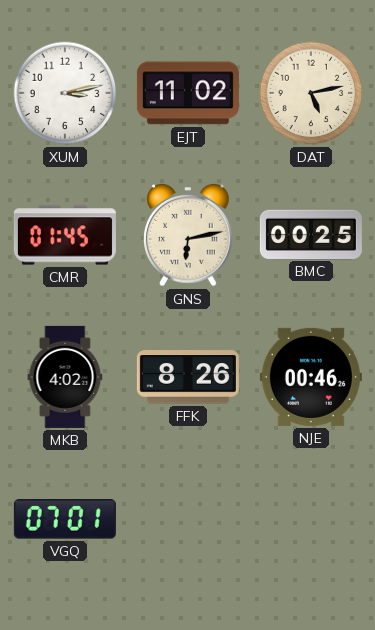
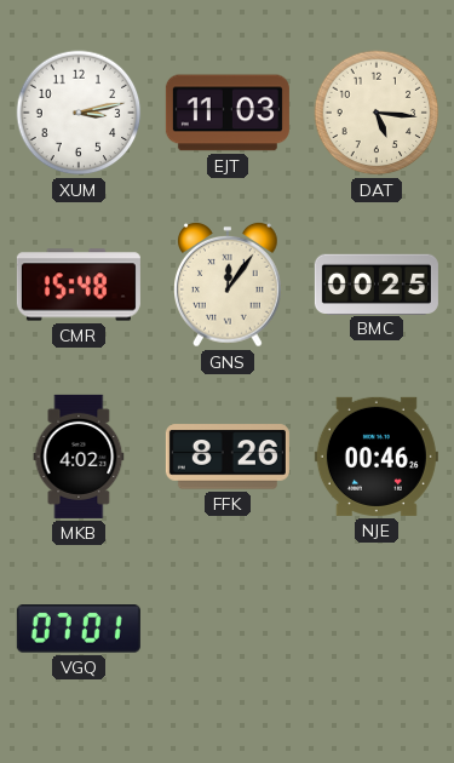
EJT: 11:02 -> 11:03 (228, 113)
DAT: 5:13 -> 5:16 (377, 113)
CMR: 01:45 -> 15:48 (79, 285)
GNS: 6:13 -> 12:06 (229, 285)
